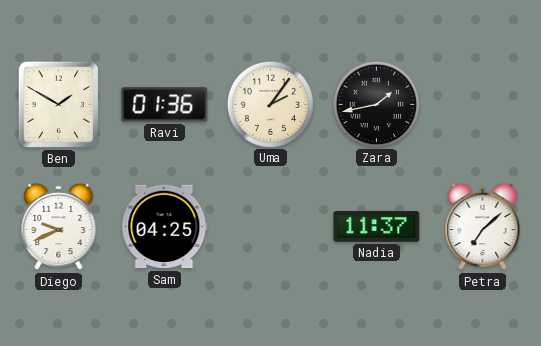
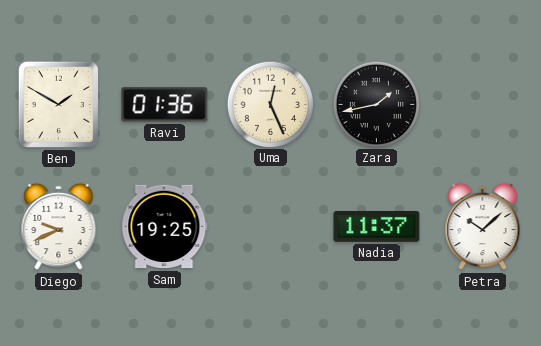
Uma: 2:06 -> 12:26 (270, 104)
Sam: 04:25 -> 19:25 (165, 227)
Petra: 7:08 -> 10:08 (483, 227)
